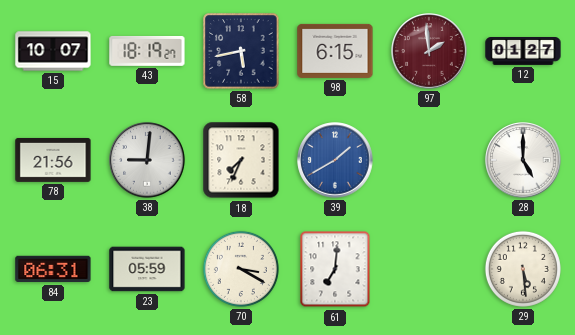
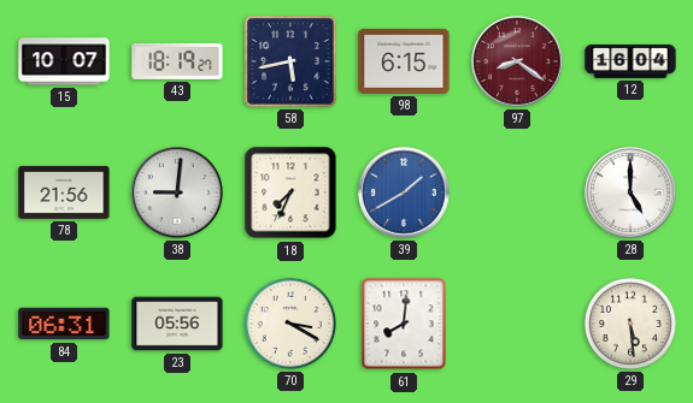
97: 1:59 -> 8:21 (517, 61)
12: 01:27 -> 16:04 (630, 63)
23: 05:59 -> 05:56 (177, 324)
61: 7:01 -> 8:01 (404, 324)
